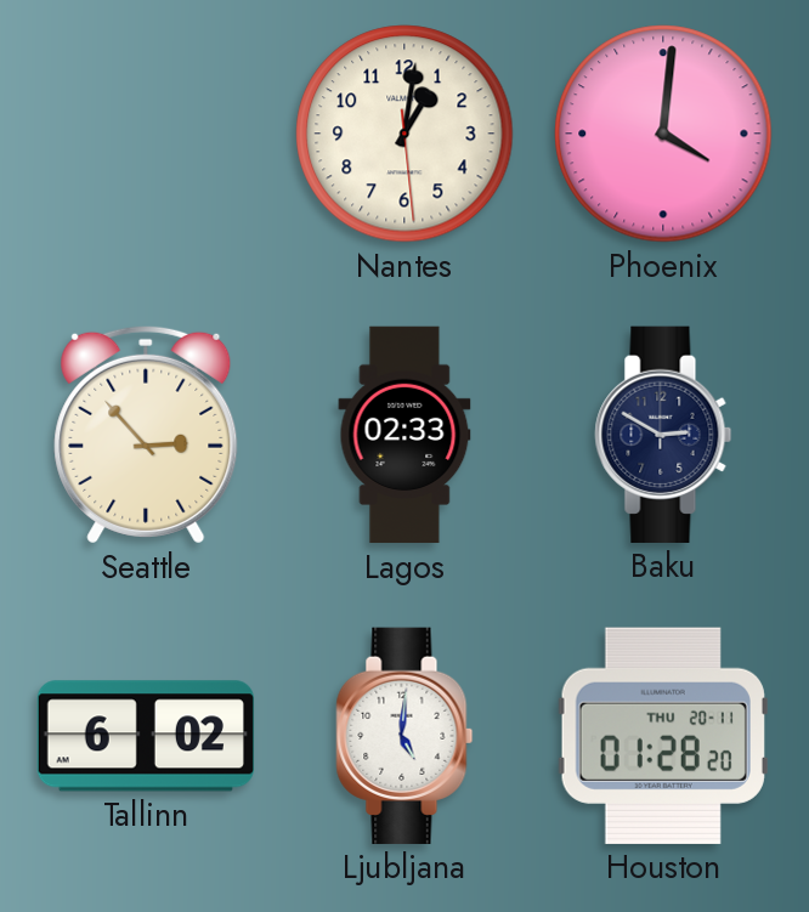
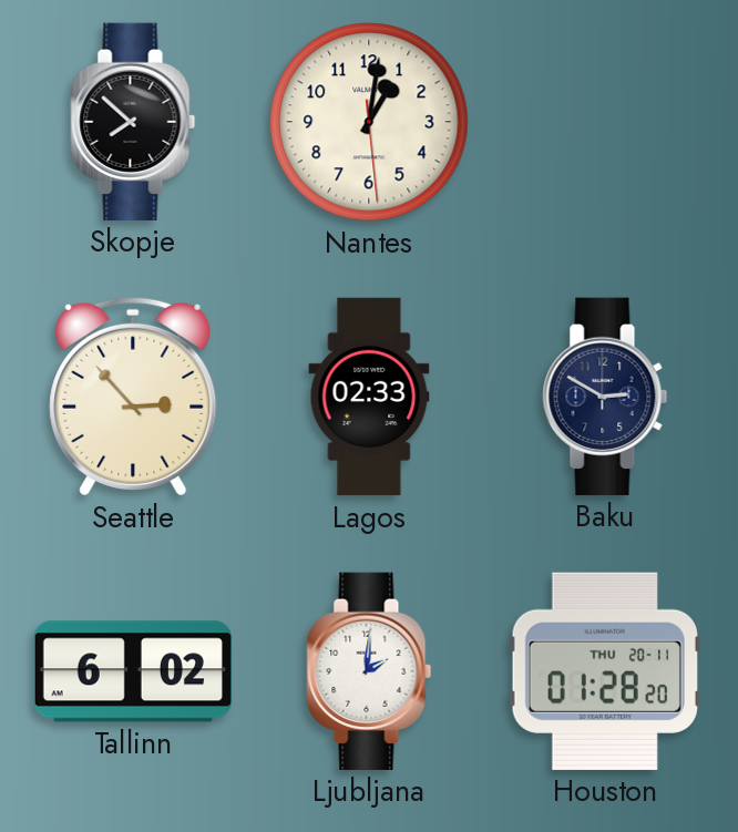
Skopje: none -> 7:52 (133, 122)
Phoenix: 4:01 -> none (663, 134)
Ljubljana: 5:01 -> 2:01 (369, 671)
